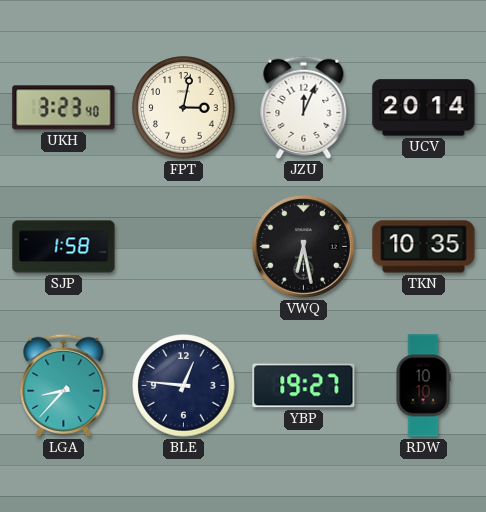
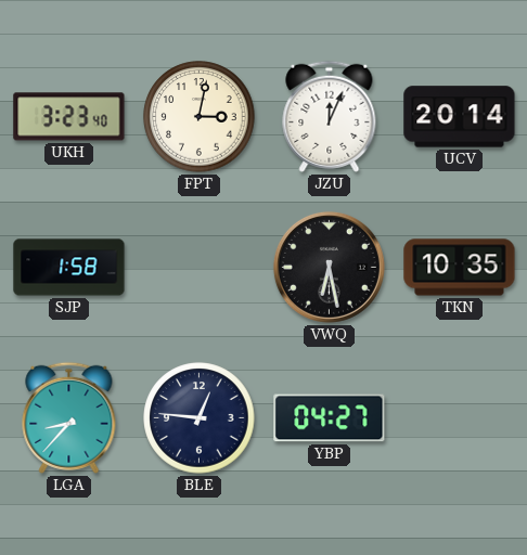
YBP: 19:27 -> 04:27 (330, 418)
RDW: 10:10 -> none (423, 386)
